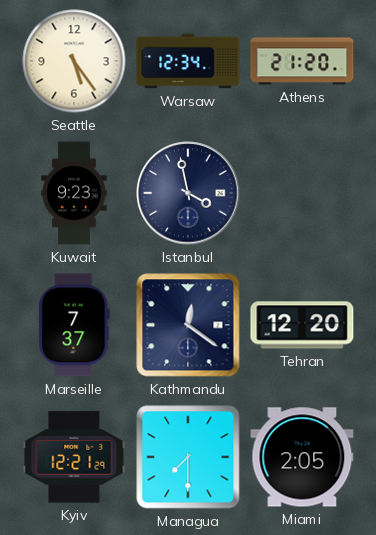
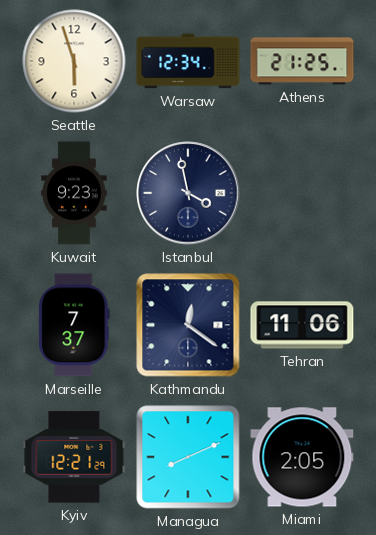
Seattle: 5:24 -> 5:57 (74, 61)
Athens: 21:20 -> 21:25 (302, 61)
Tehran: 12:20 -> 11:06 (302, 325)
Managua: 7:30 -> 8:11 (188, 457)
